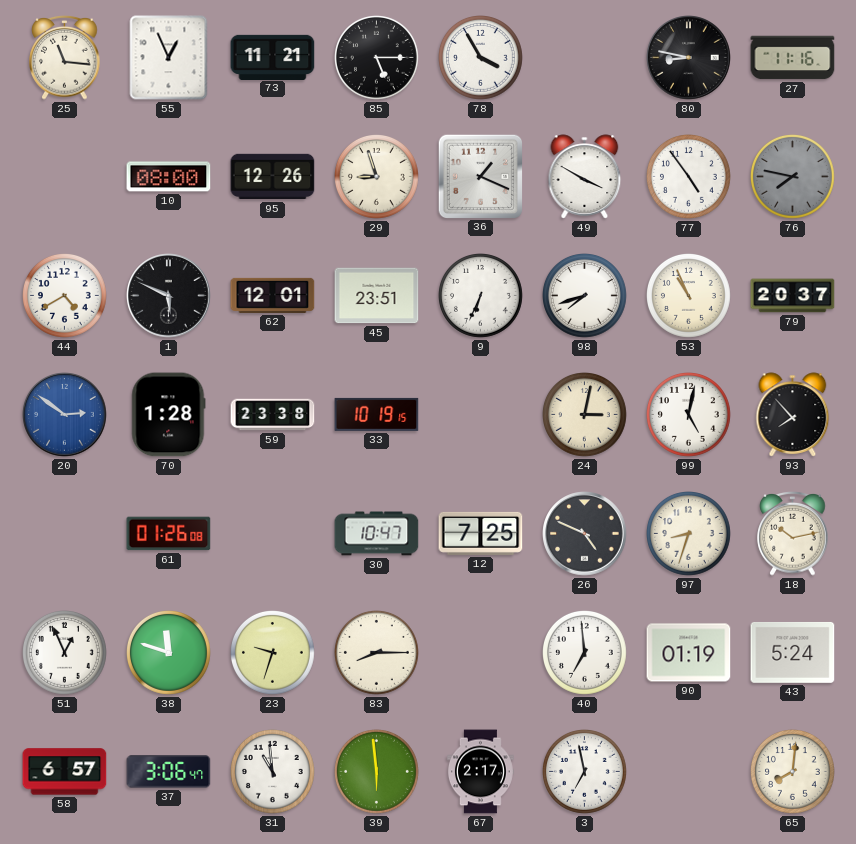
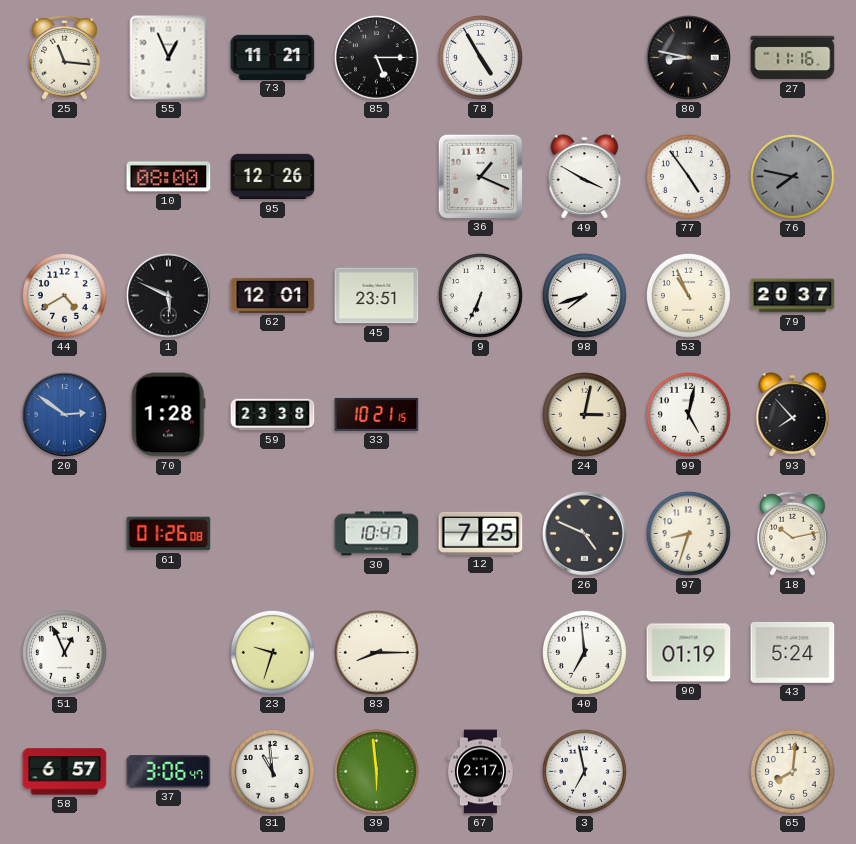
78: 3:55 -> 4:55 (481, 58)
29: 8:57 -> none (377, 177)
33: 10:19 -> 10:21 (377, 414)
38: 11:48 -> none (169, 653)
